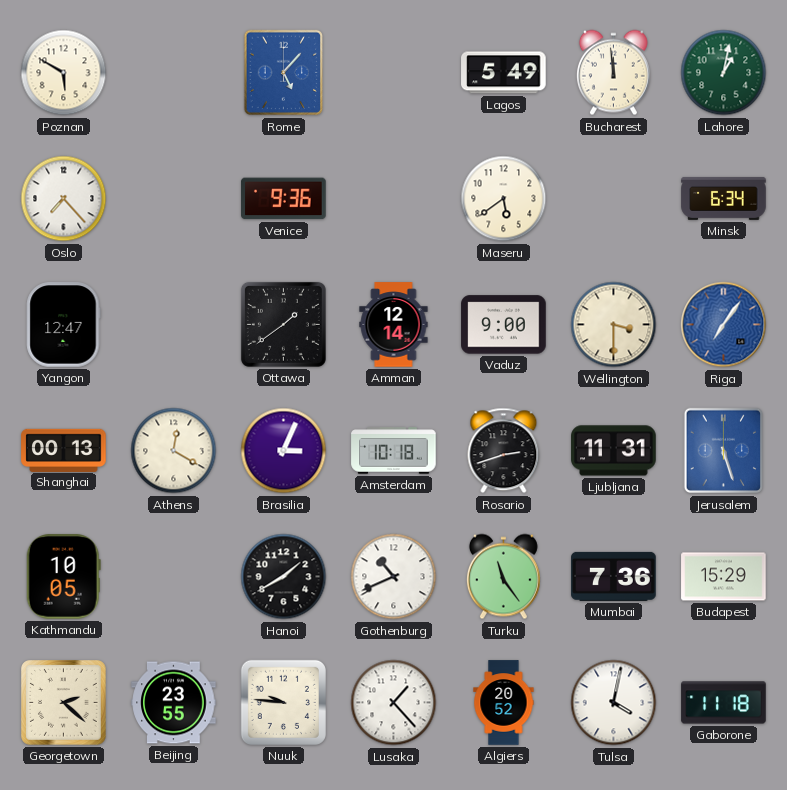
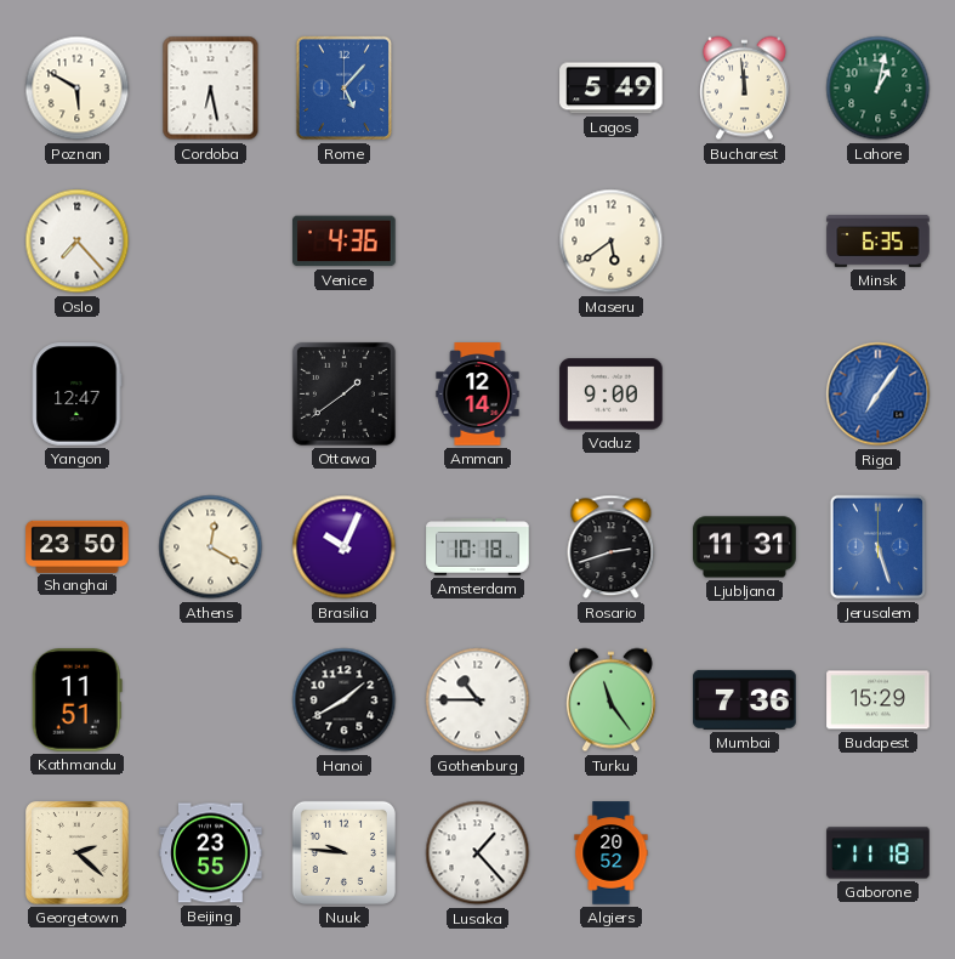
Cordoba: none -> 6:28 (211, 89)
Venice: 9:36 -> 4:36 (345, 242)
Minsk: 6:34 -> 6:35 (879, 240)
Wellington: 3:30 -> none (614, 325)
Shanghai: 00:13 -> 23:50 (78, 546)
Brasilia: 3:04 -> 10:04 (345, 547)
Kathmandu: 10:05 -> 11:51 (76, 700)
Gothenburg: 10:41 -> 10:45 (478, 700)
Tulsa: 4:02 -> none (614, 703)
